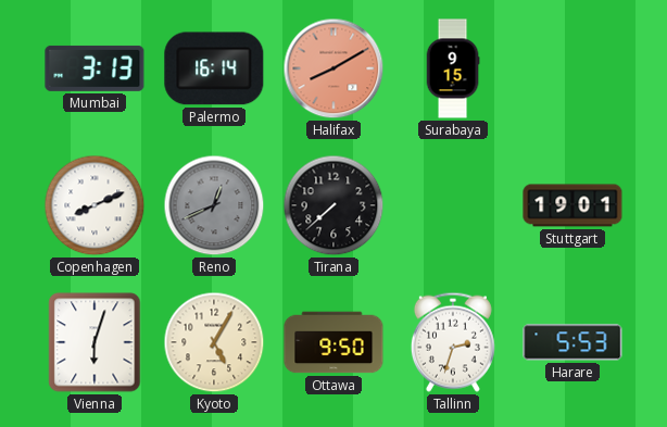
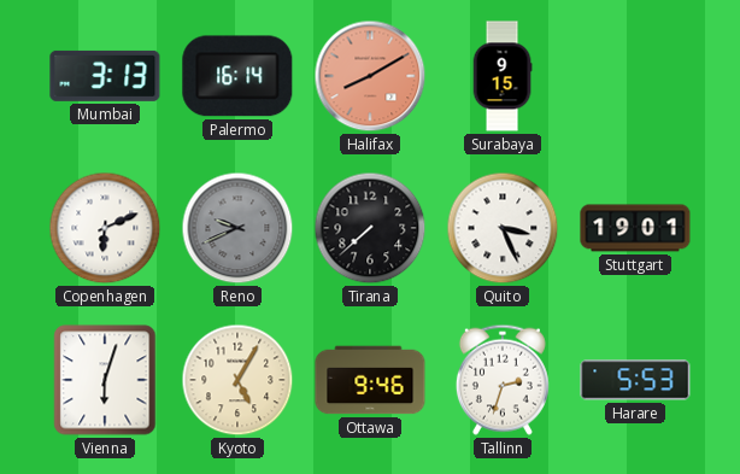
Copenhagen: 8:11 -> 6:11 (105, 228)
Reno: 12:41 -> 9:41 (237, 228)
Quito: none -> 3:26 (503, 228)
Ottawa: 9:50 -> 9:46 (370, 380)
